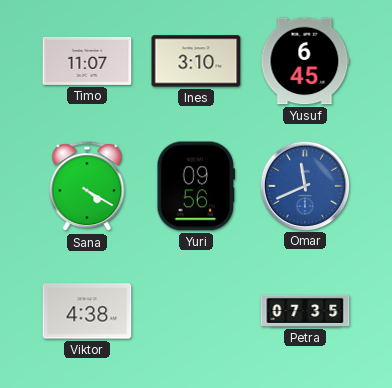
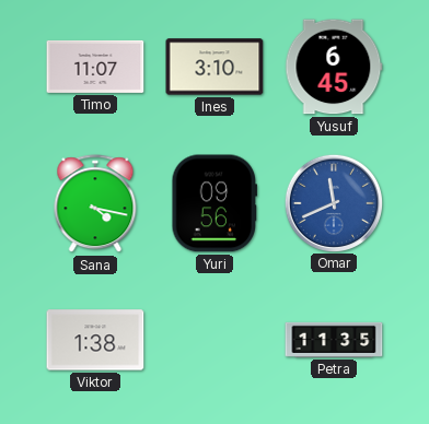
Sana: 4:20 -> 4:17 (95, 204)
Viktor: 4:38 -> 1:38 (95, 340)
Petra: 07:35 -> 11:35 (334, 340)
